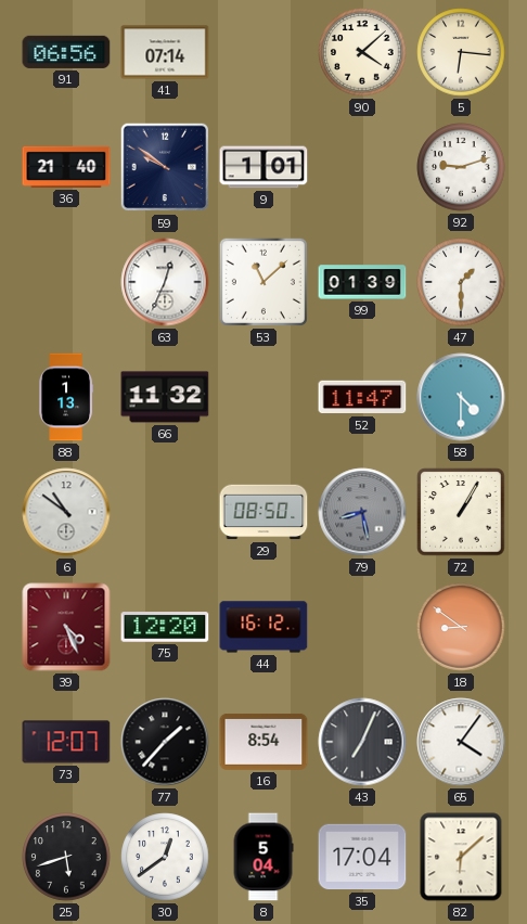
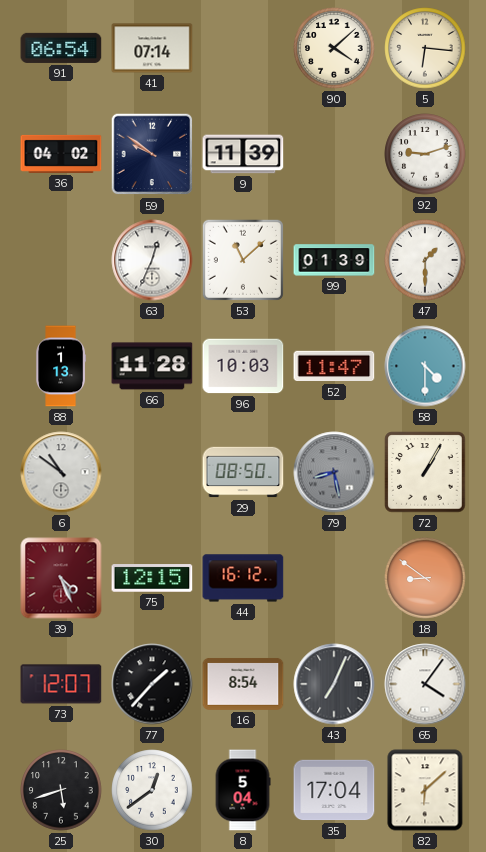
91: 06:56 -> 06:54 (61, 48)
36: 21:40 -> 04:02 (61, 154)
9: 1:01 -> 11:39 (243, 154)
66: 11:32 -> 11:28 (152, 366)
96: none -> 10:03 (243, 366)
75: 12:20 -> 12:15 (152, 578)
